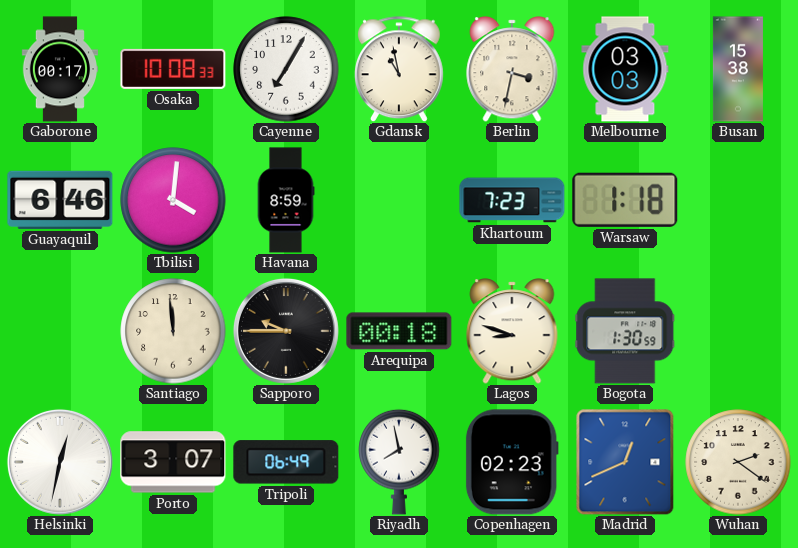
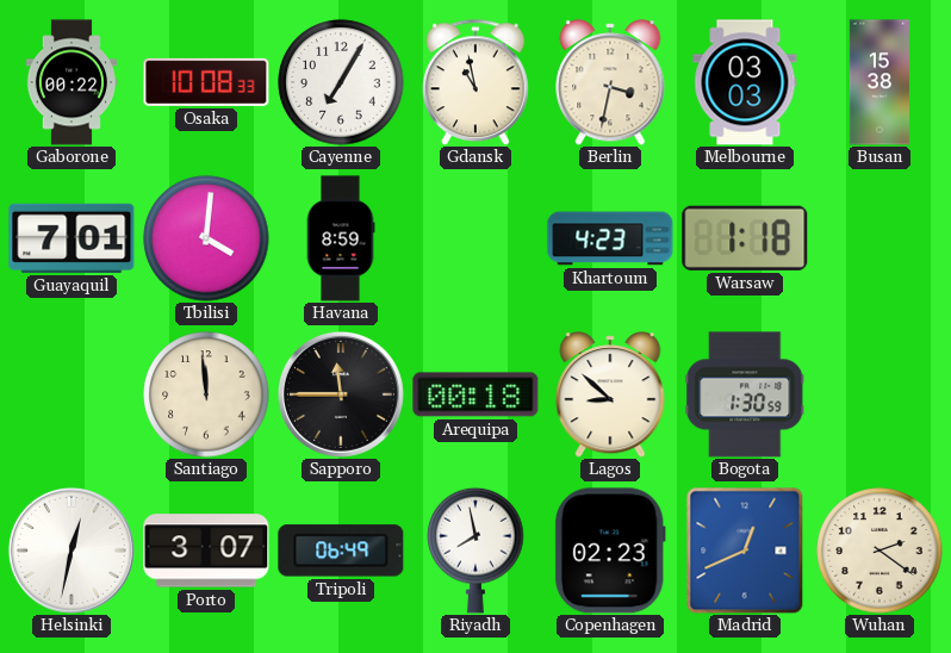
Gaborone: 00:17 -> 00:22 (70, 82)
Guayaquil: 6:46 -> 7:01 (72, 238)
Khartoum: 7:23 -> 4:23 (610, 238)
Sapporo: 9:45 -> 11:45 (341, 394)
Lagos: 8:48 -> 8:52 (610, 394)
